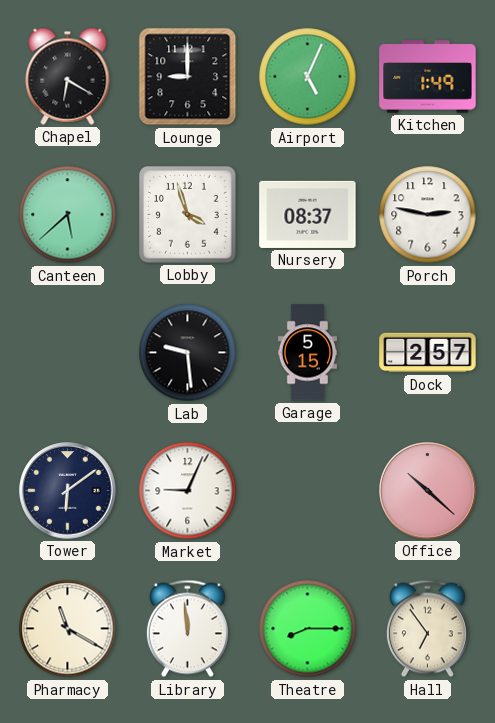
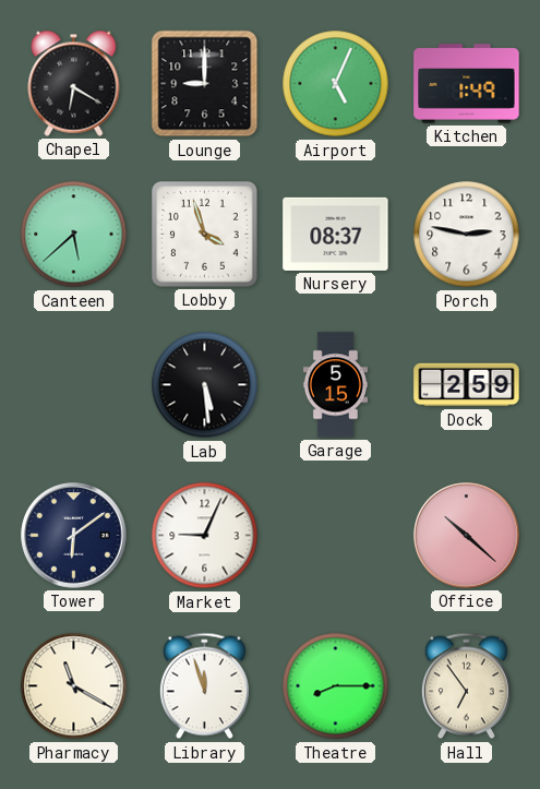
Lab: 9:29 -> 5:29 (205, 385)
Dock: 2:57 -> 2:59 (467, 385)
Library: 11:59 -> 11:57 (204, 686)
